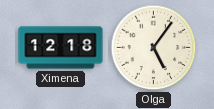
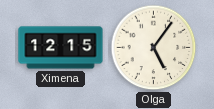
Ximena: 12:18 -> 12:15 (61, 48)
